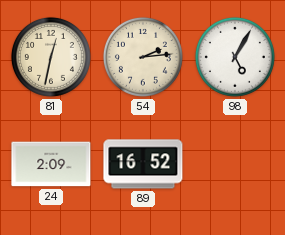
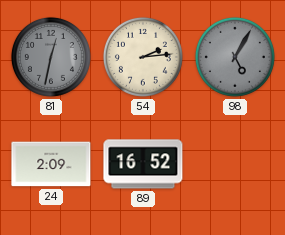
81 dial: cream -> grey (51, 57)
98 dial: white -> grey (235, 57)
